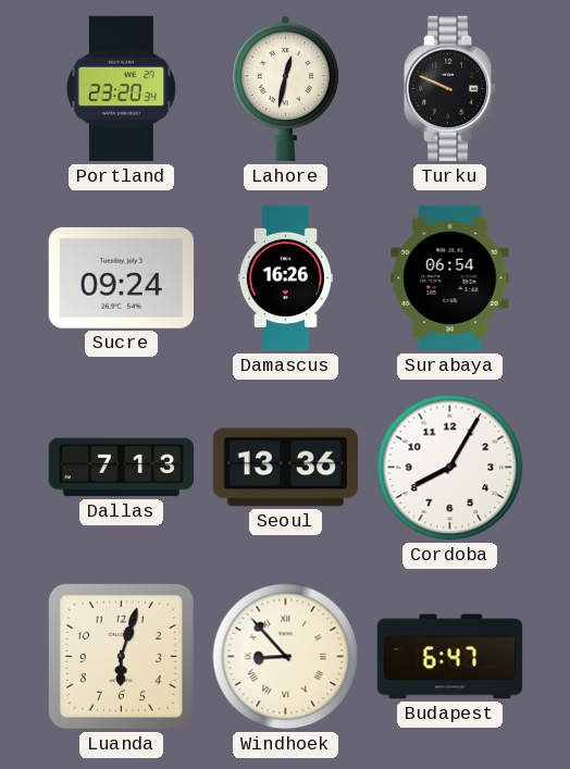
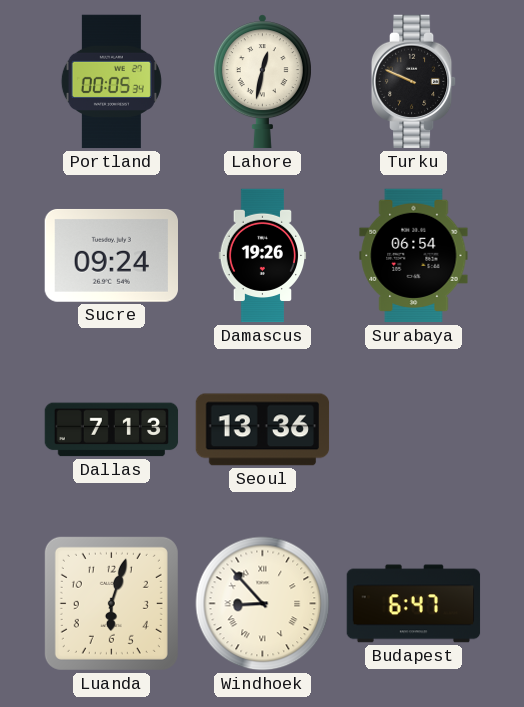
Portland: 23:20 -> 00:05 (111, 82)
Damascus: 16:26 -> 19:26 (263, 256)
Cordoba: 8:05 -> none (450, 468)
